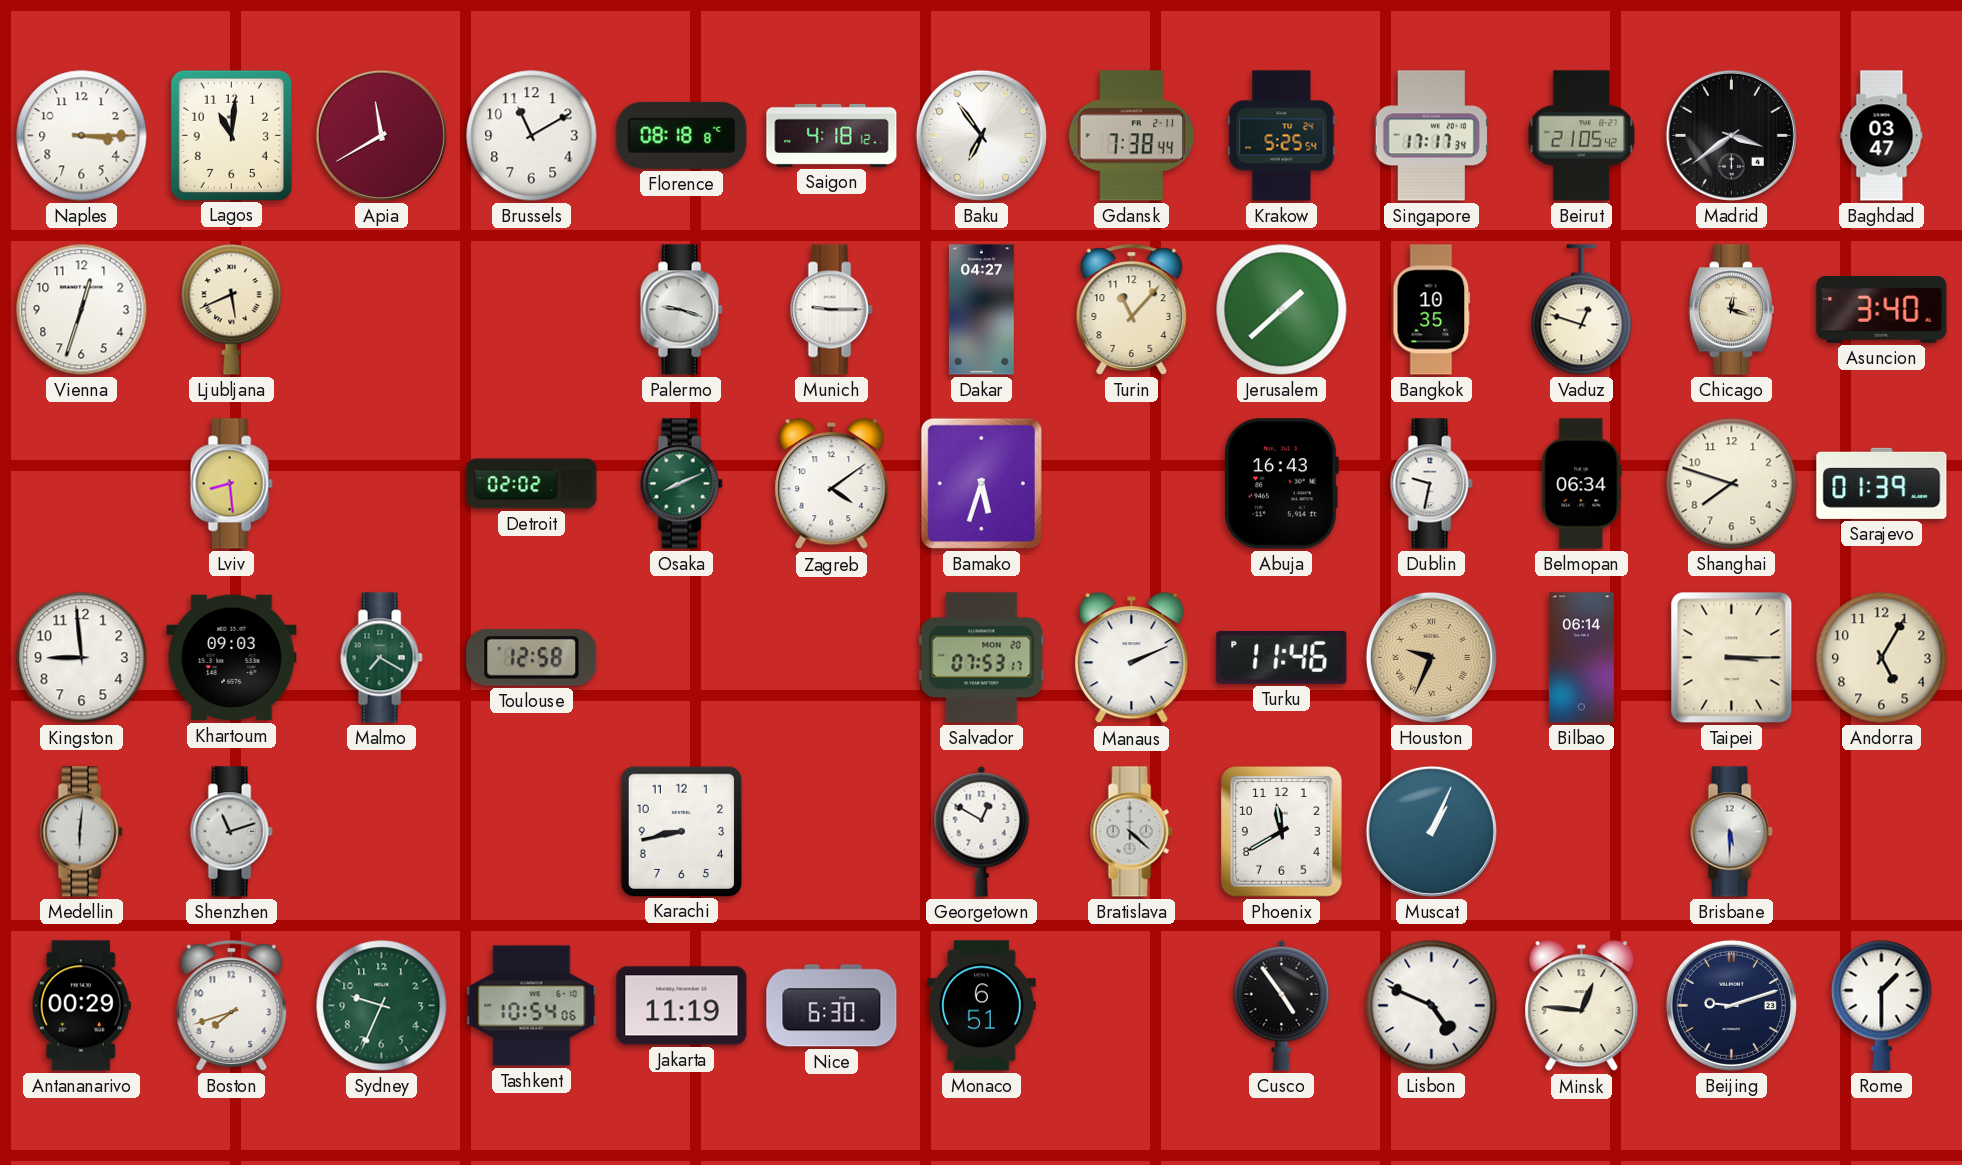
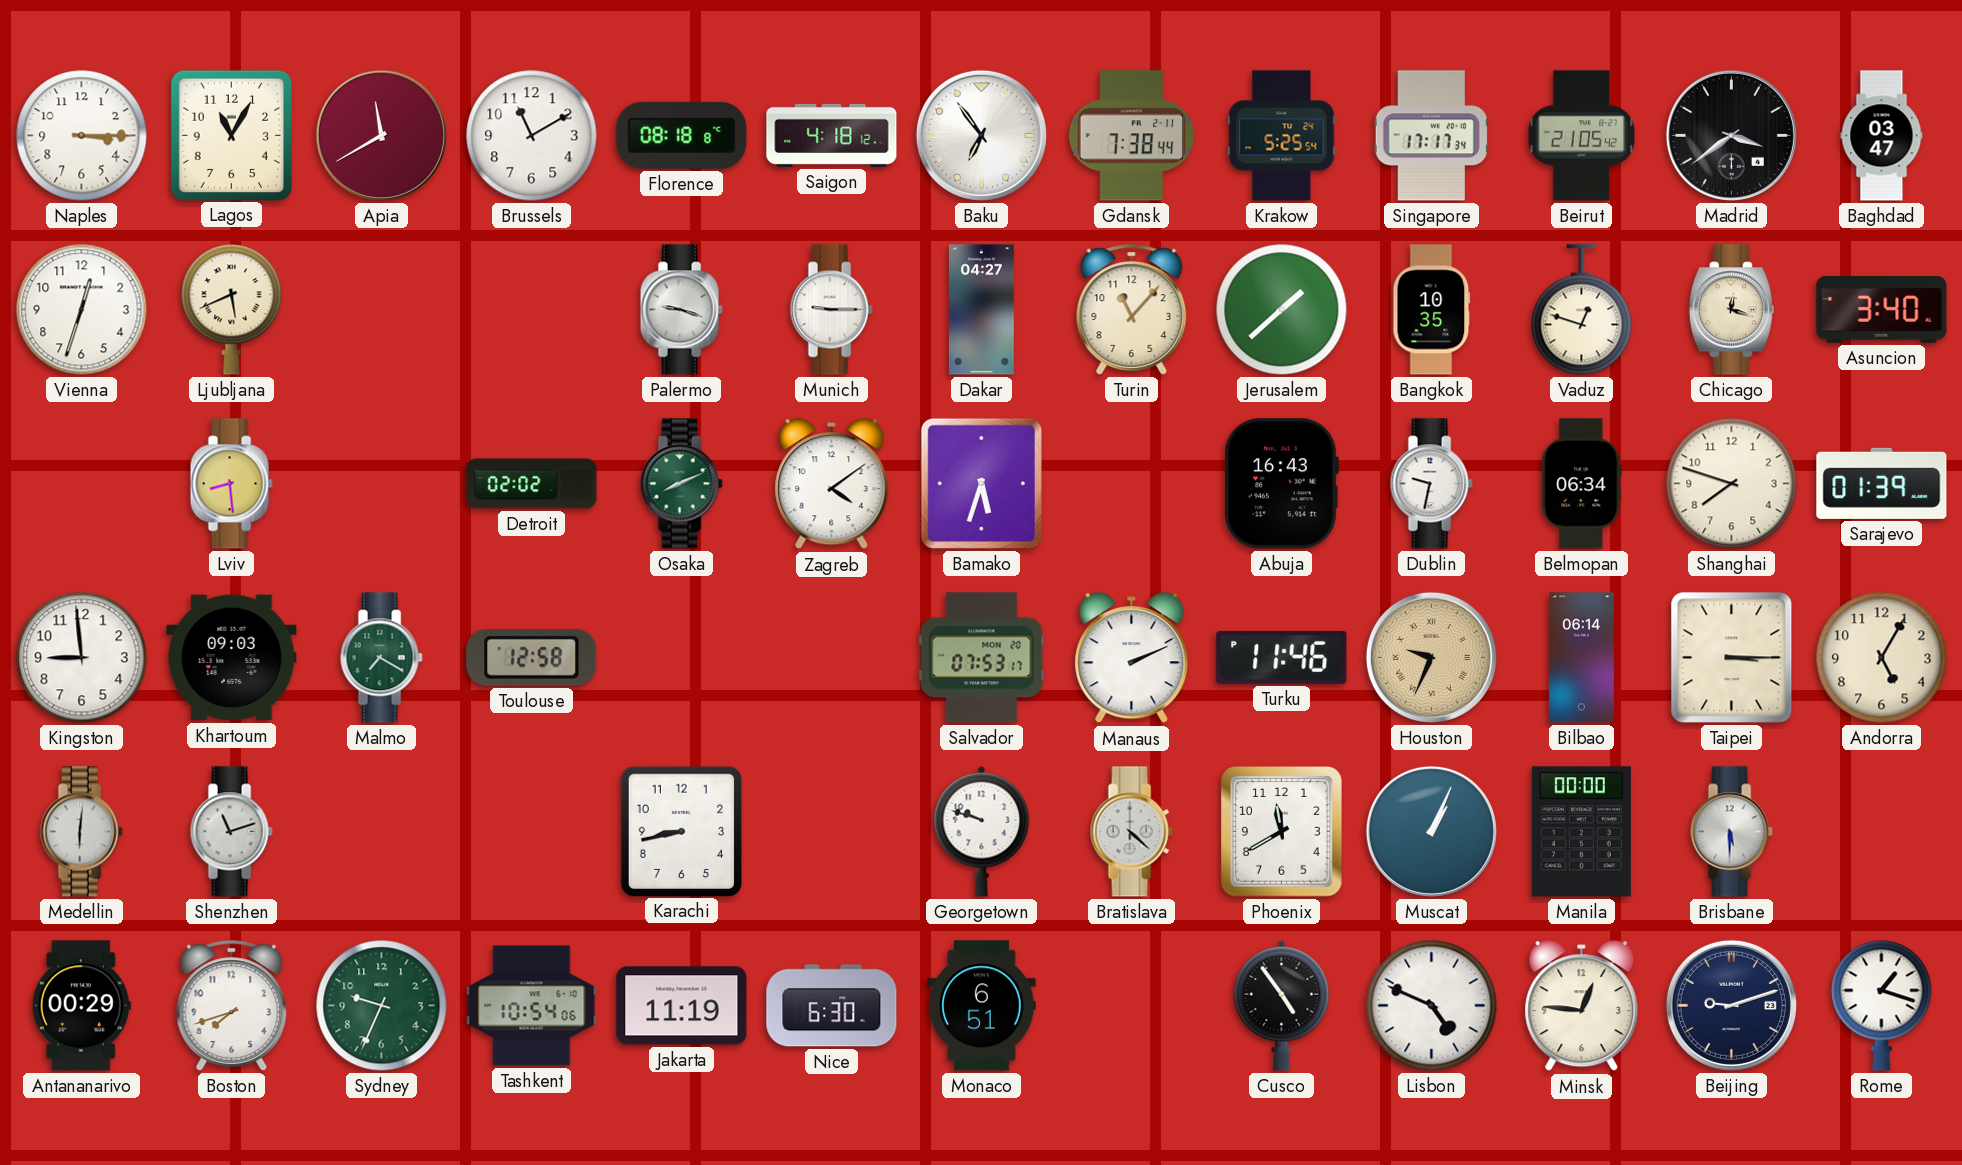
Lagos: 11:01 -> 11:05 (231, 135)
Georgetown: 12:50 -> 9:48 (982, 831)
Manila: none -> 00:00 (1581, 832)
Rome: 1:30 -> 1:18 (1882, 1006)
